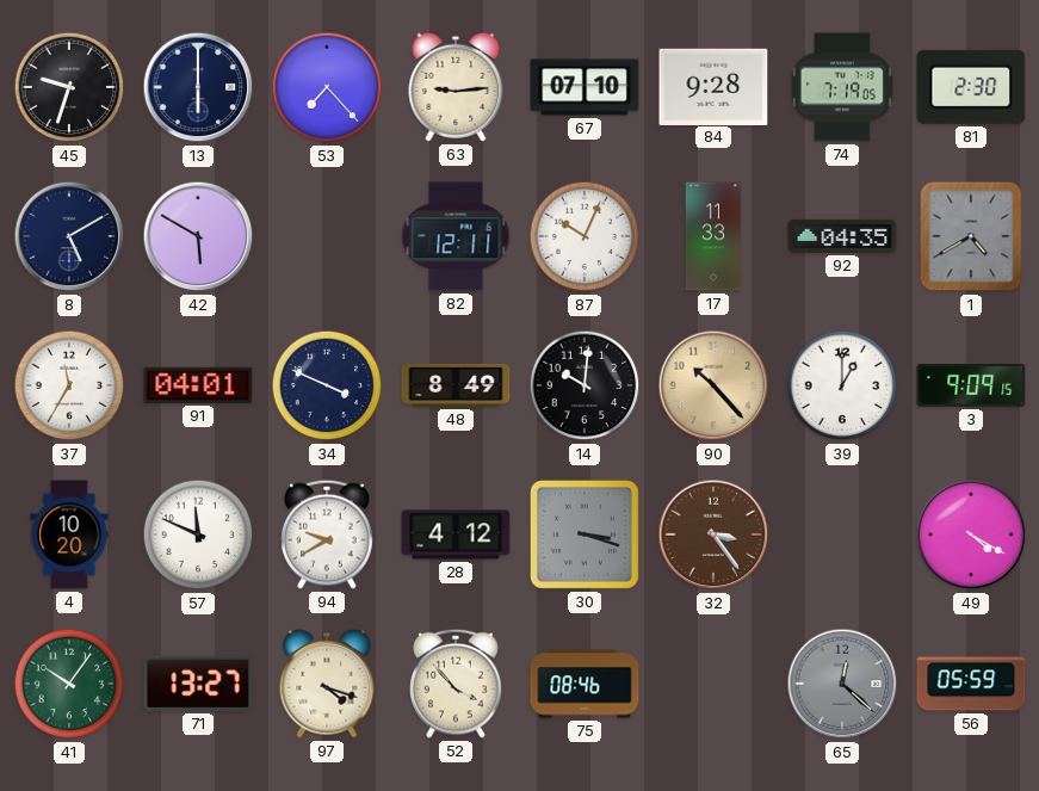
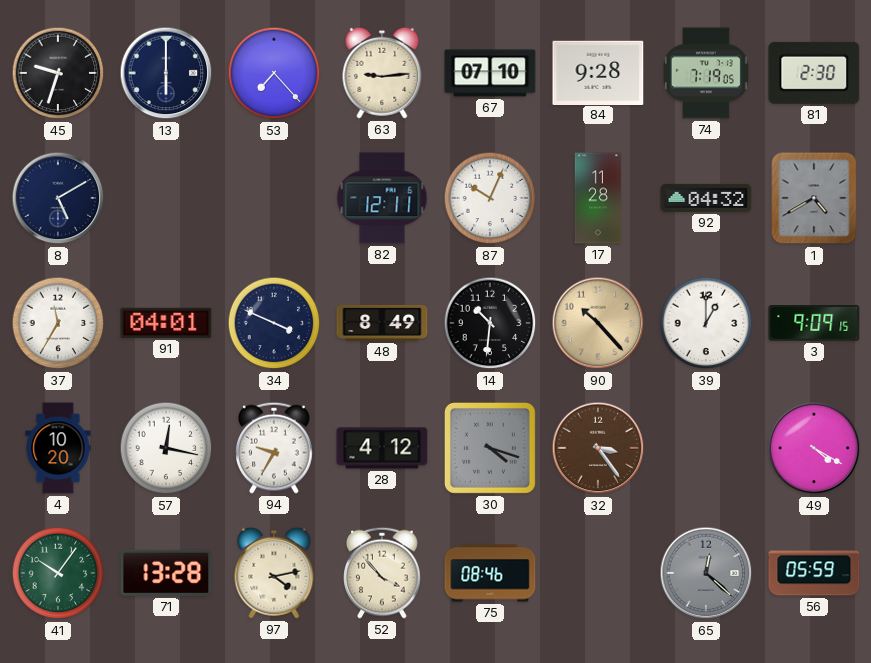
42: 5:50 -> none (198, 236)
17: 11:33 -> 11:28 (597, 198)
92: 04:35 -> 04:32 (706, 198)
14: 10:01 -> 10:31 (490, 323)
57: 11:49 -> 12:17 (166, 448)
94: 9:40 -> 9:35 (274, 448)
30: 3:18 -> 4:18 (490, 448)
71: 13:27 -> 13:28 (166, 573)
97: 4:18 -> 4:13 (274, 573)
